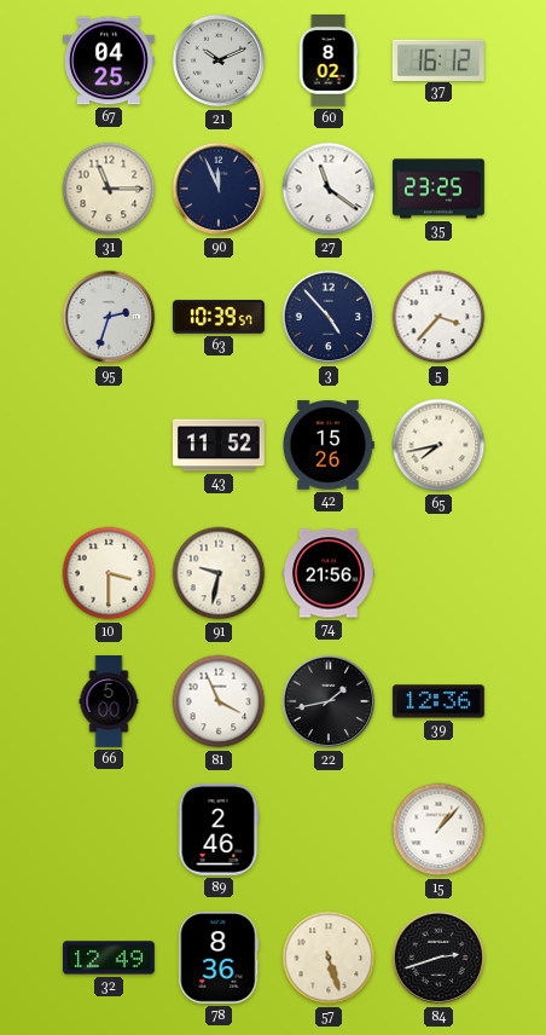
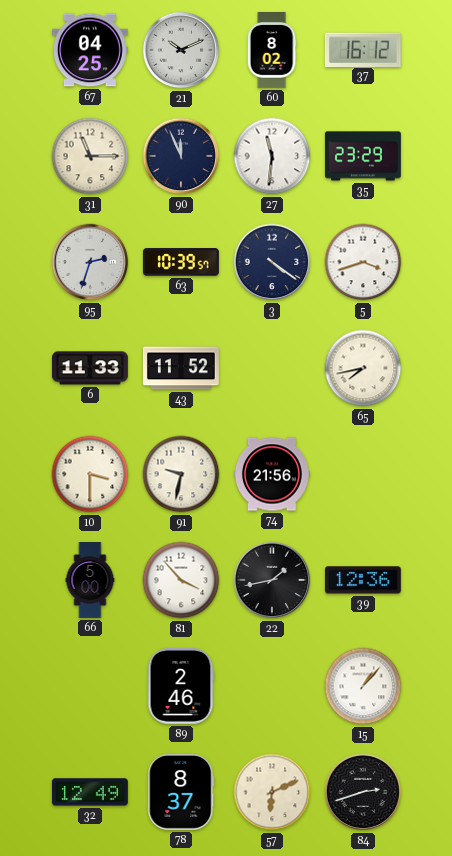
27: 11:21 -> 11:31 (272, 156)
35: 23:25 -> 23:29 (363, 156)
3: 4:53 -> 4:21 (272, 262)
5: 3:37 -> 3:42 (363, 262)
6: none -> 11:33 (90, 368)
42: 15:26 -> none (327, 445)
81: 3:56 -> 3:53 (181, 580)
78: 8:36 -> 8:37 (181, 792)
57: 5:27 -> 6:11 (272, 792)
